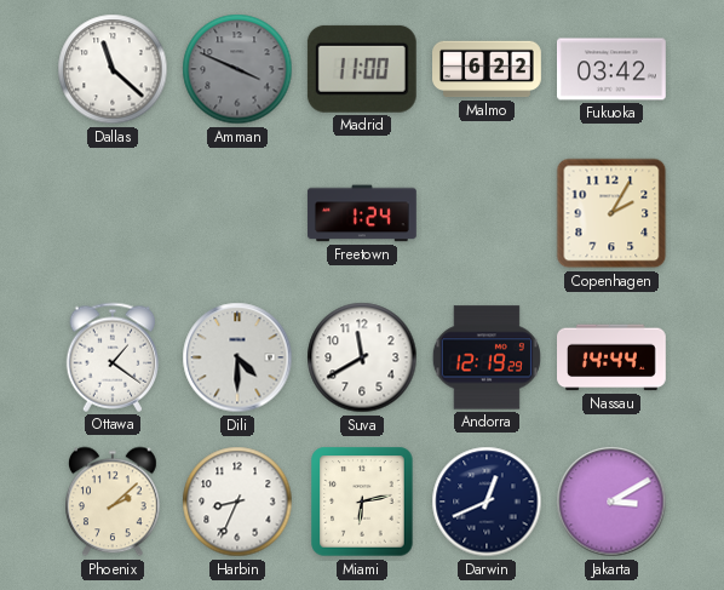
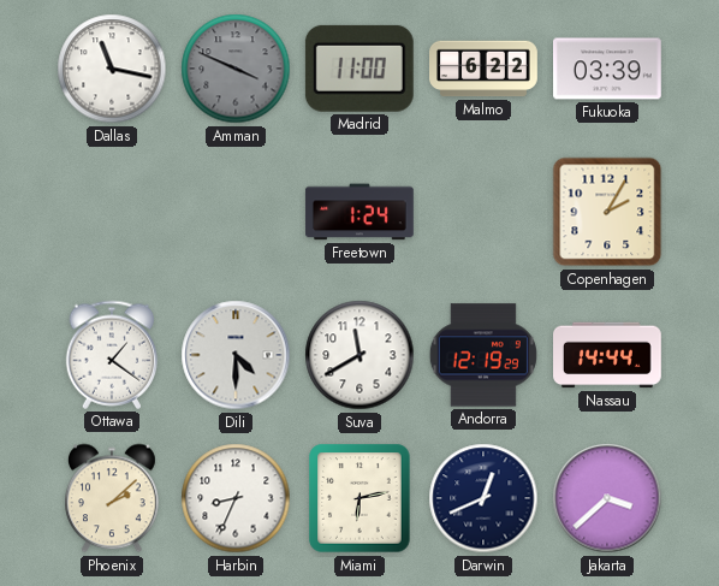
Dallas: 11:22 -> 11:17 (112, 69)
Fukuoka: 03:42 -> 03:39 (608, 69)
Jakarta: 3:10 -> 3:38 (607, 498)
